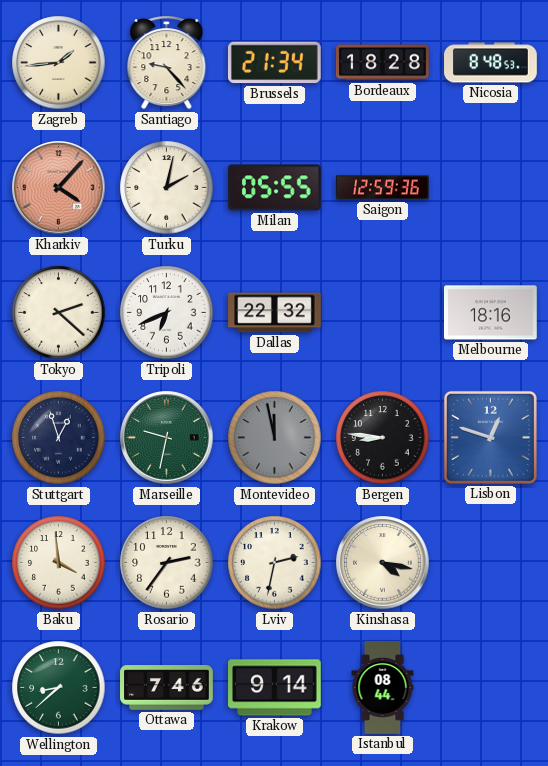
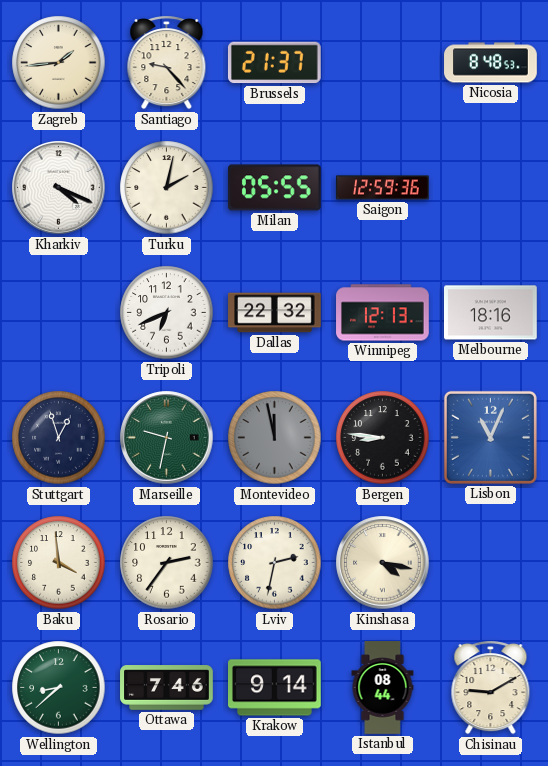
Brussels: 21:34 -> 21:37 (274, 63)
Bordeaux: 18:28 -> none (383, 63)
Kharkiv: 4:07 -> 4:19 (59, 188)
Kharkiv dial: salmon -> white (59, 188)
Tokyo: 2:22 -> none (59, 313)
Winnipeg: none -> 12:13 (383, 313)
Lisbon: 12:48 -> 11:04 (490, 437)
Chisinau: none -> 9:10 (491, 688)
